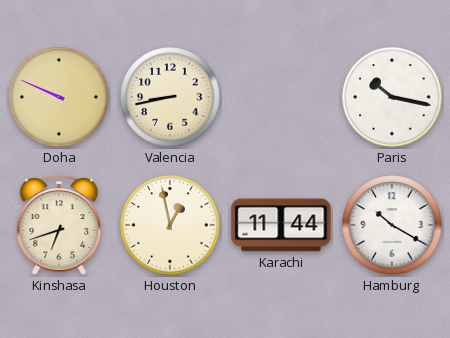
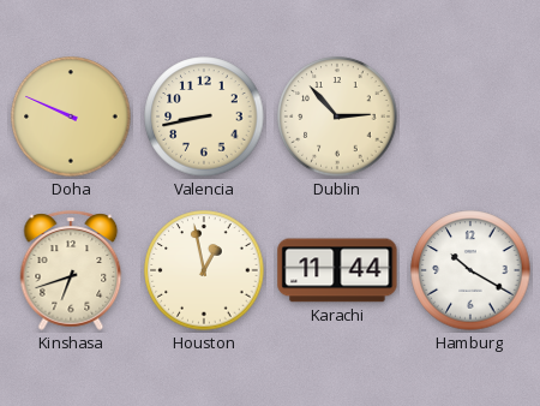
Dublin: none -> 2:53 (337, 117)
Paris: 10:17 -> none (392, 97)
